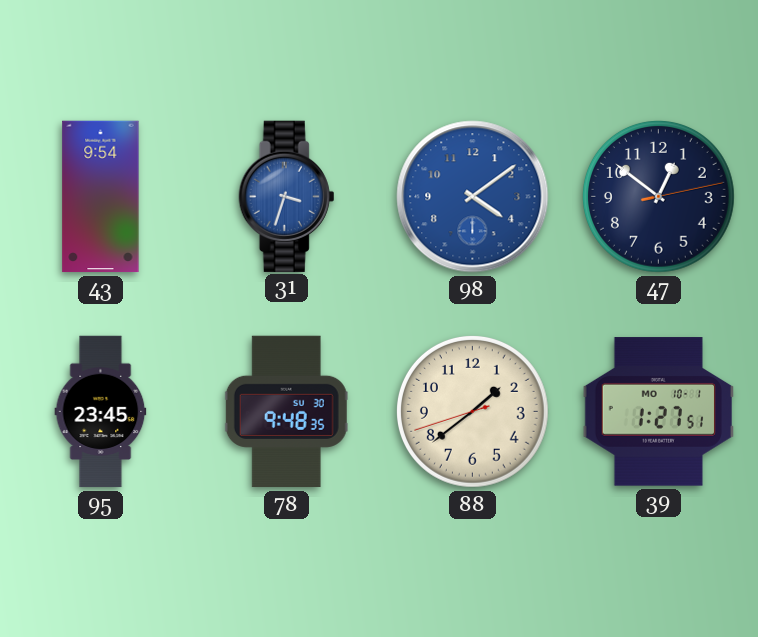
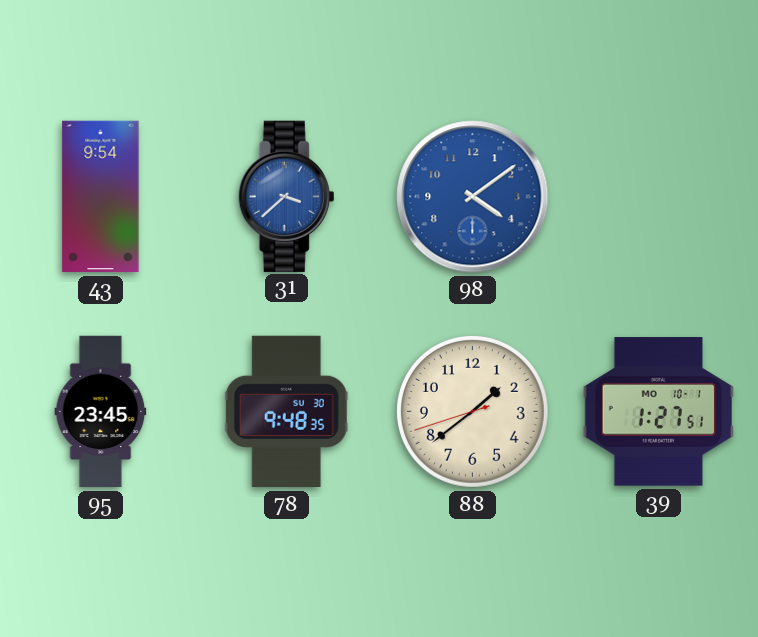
31: 3:33 -> 3:38 (287, 196)
47: 12:51 -> none (658, 196)
